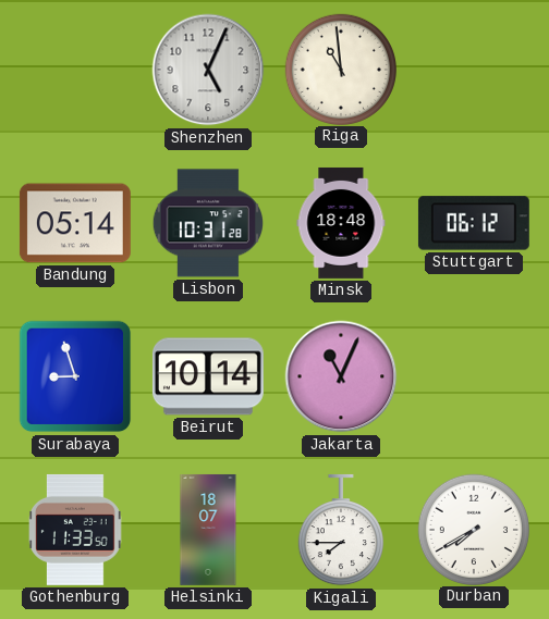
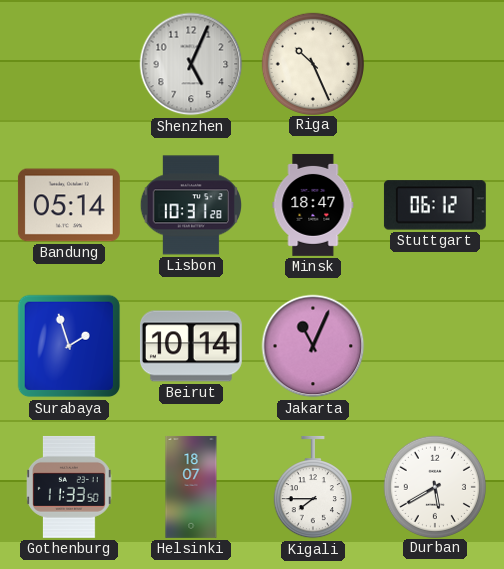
Riga: 10:59 -> 10:26 (312, 63)
Minsk: 18:48 -> 18:47 (313, 205)
Surabaya: 8:57 -> 1:57 (69, 346)
Durban: 7:40 -> 5:40 (434, 486)
